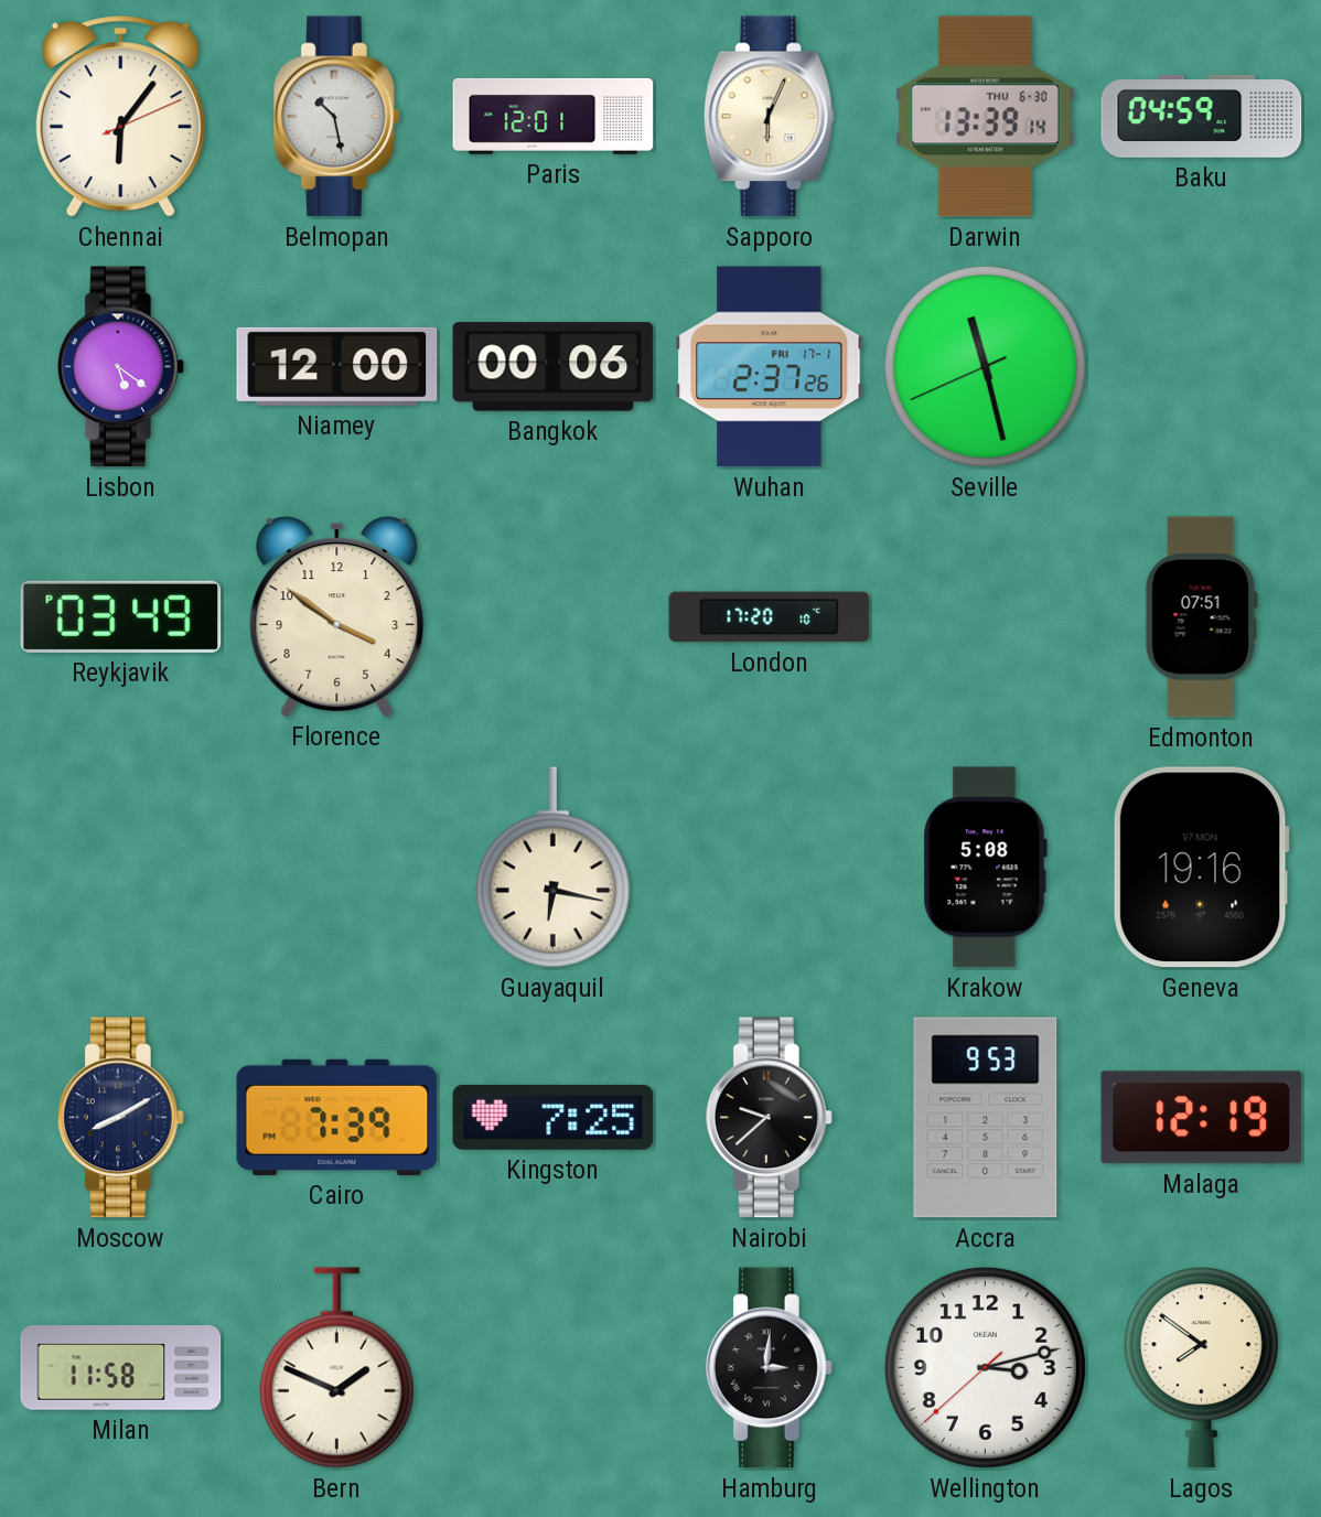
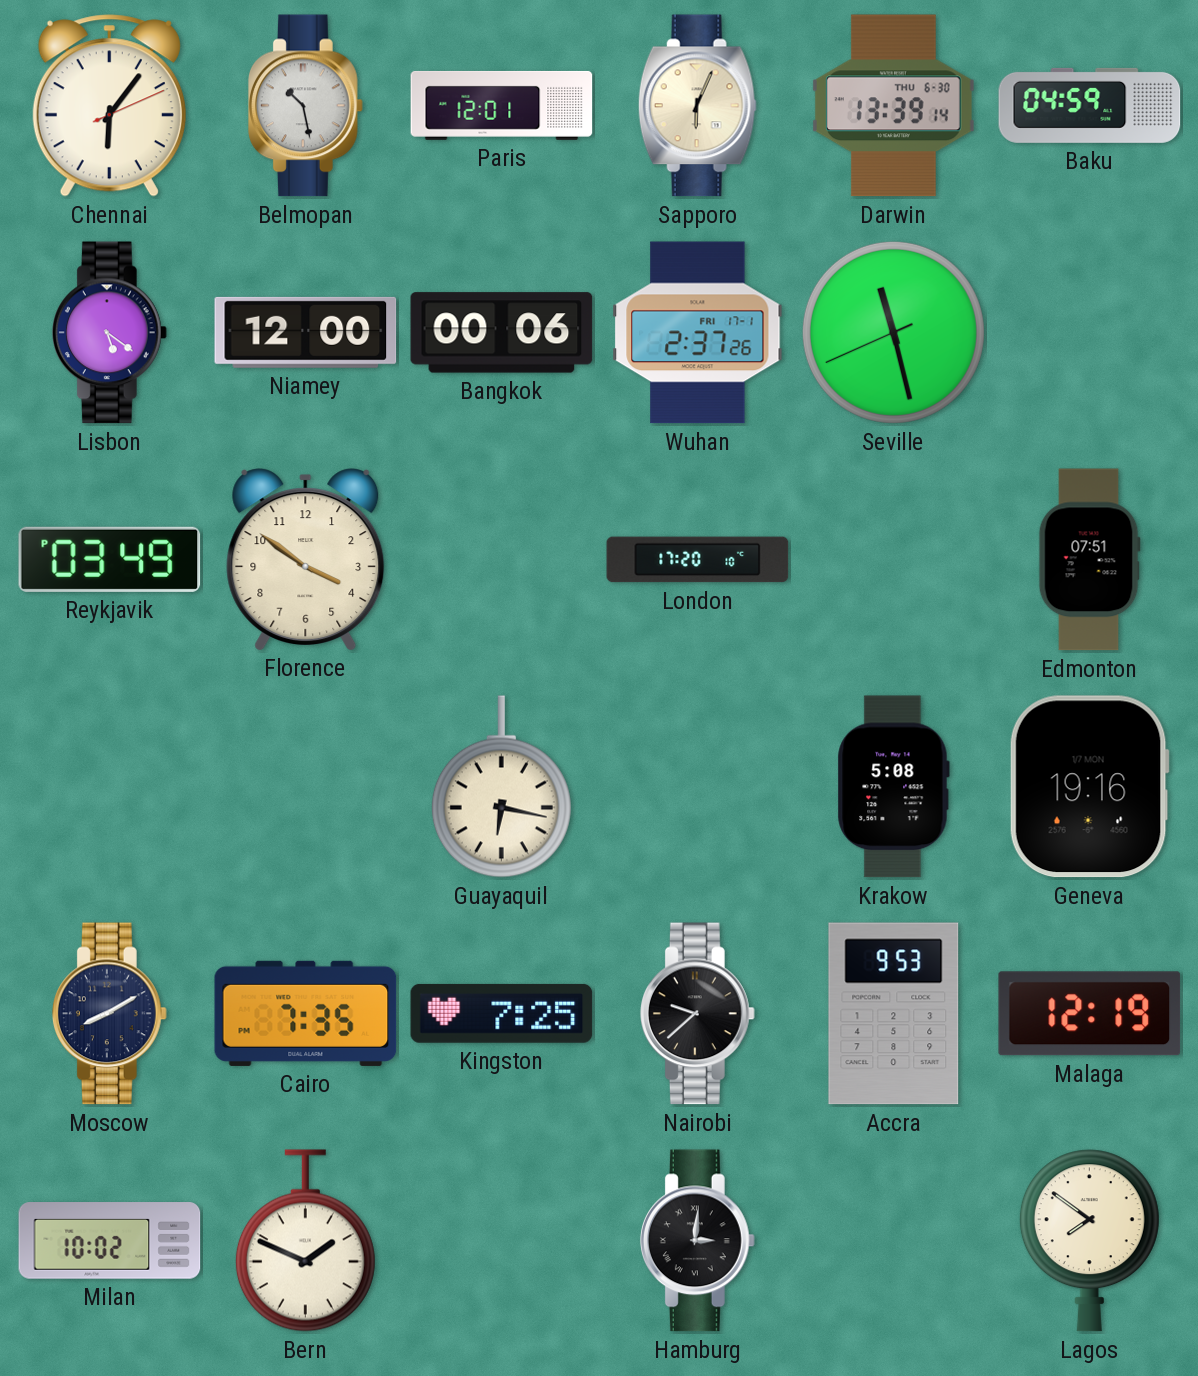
Cairo: 7:39 -> 7:35 (306, 1013)
Milan: 11:58 -> 10:02 (110, 1241)
Wellington: 3:12 -> none (985, 1367)
